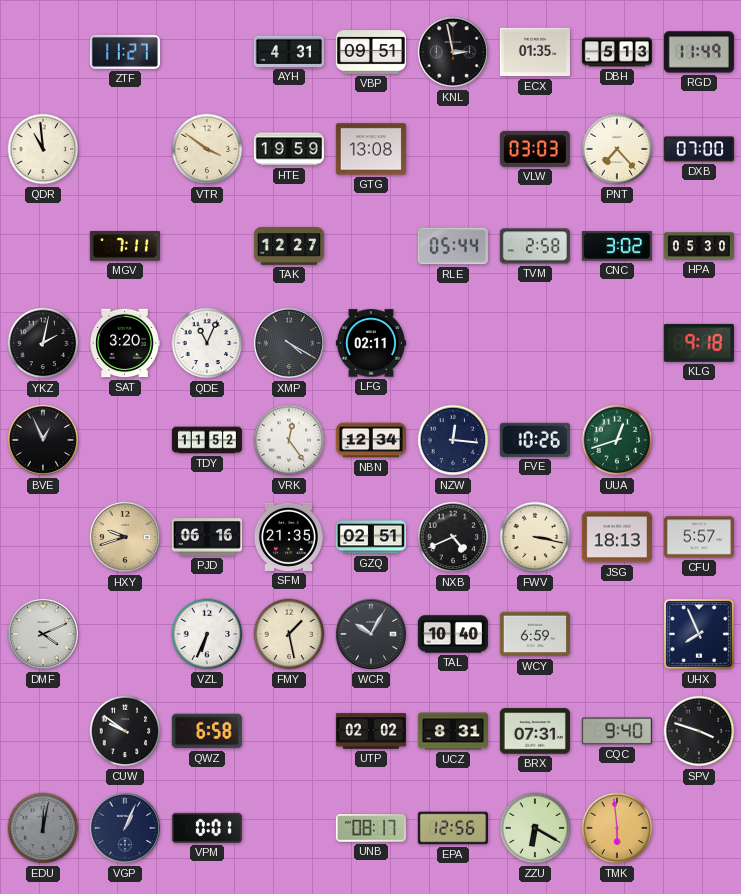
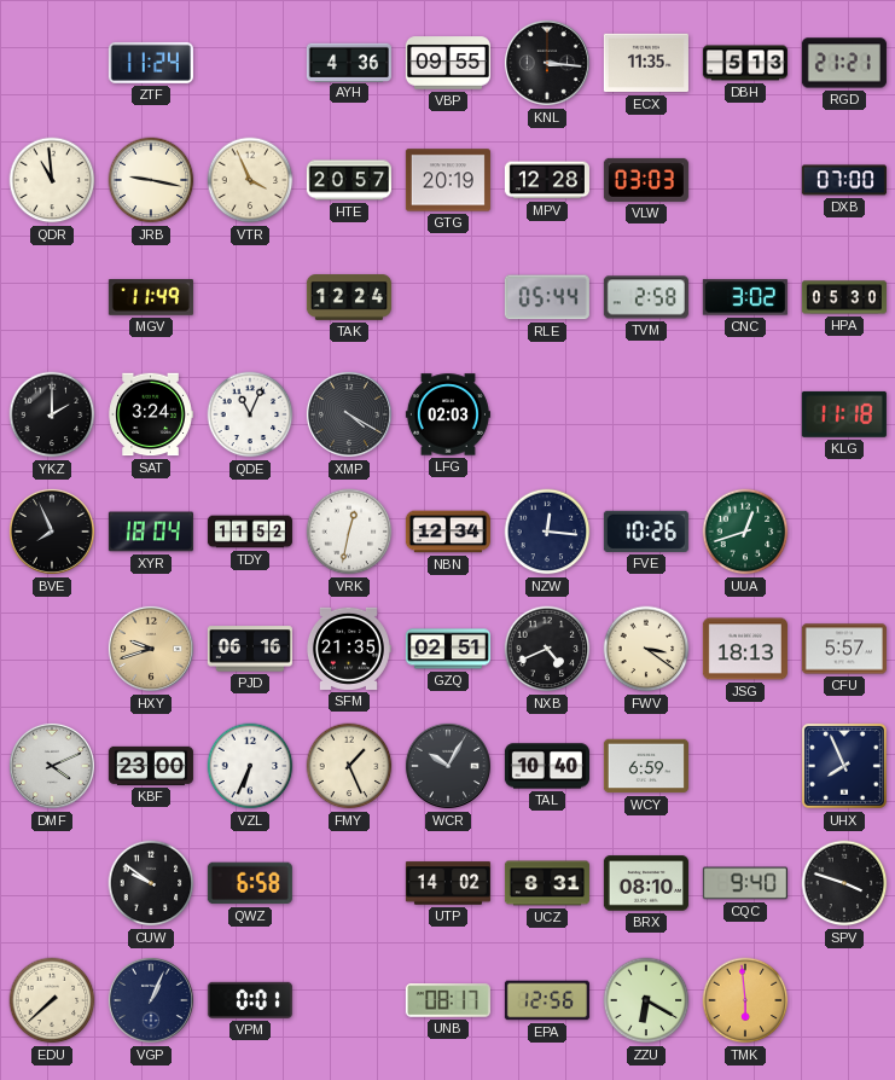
ZTF: 11:27 -> 11:24 (151, 63)
AYH: 4:31 -> 4:36 (349, 62)
VBP: 09:51 -> 09:55 (448, 63)
KNL: 2:58 -> 3:16 (547, 63)
ECX: 01:35 -> 11:35 (646, 63)
RGD: 11:49 -> 21:21 (844, 63)
JRB: none -> 9:17 (151, 180)
VTR: 3:51 -> 3:56 (250, 180)
HTE: 19:59 -> 20:57 (349, 180)
GTG: 13:08 -> 20:19 (448, 180)
MPV: none -> 12:28 (547, 180)
PNT: 7:23 -> none (617, 149)
MGV: 7:11 -> 11:49 (151, 297)
TAK: 12:27 -> 12:24 (349, 297)
YKZ: 2:02 -> 2:00 (52, 414)
SAT: 3:20 -> 3:24 (151, 414)
LFG: 02:11 -> 02:03 (448, 414)
KLG: 9:18 -> 11:18 (844, 414)
BVE: 12:56 -> 7:56 (52, 532)
XYR: none -> 18:04 (151, 532)
VRK: 12:24 -> 12:32 (349, 532)
FWV: 3:17 -> 3:21 (646, 649)
KBF: none -> 23:00 (151, 766)
FMY: 1:28 -> 1:26 (349, 766)
UTP: 02:02 -> 14:02 (448, 883)
BRX: 07:31 -> 08:10 (646, 883)
EDU: 12:02 -> 7:38 (52, 1000)
EDU dial: grey -> cream (52, 1000)
